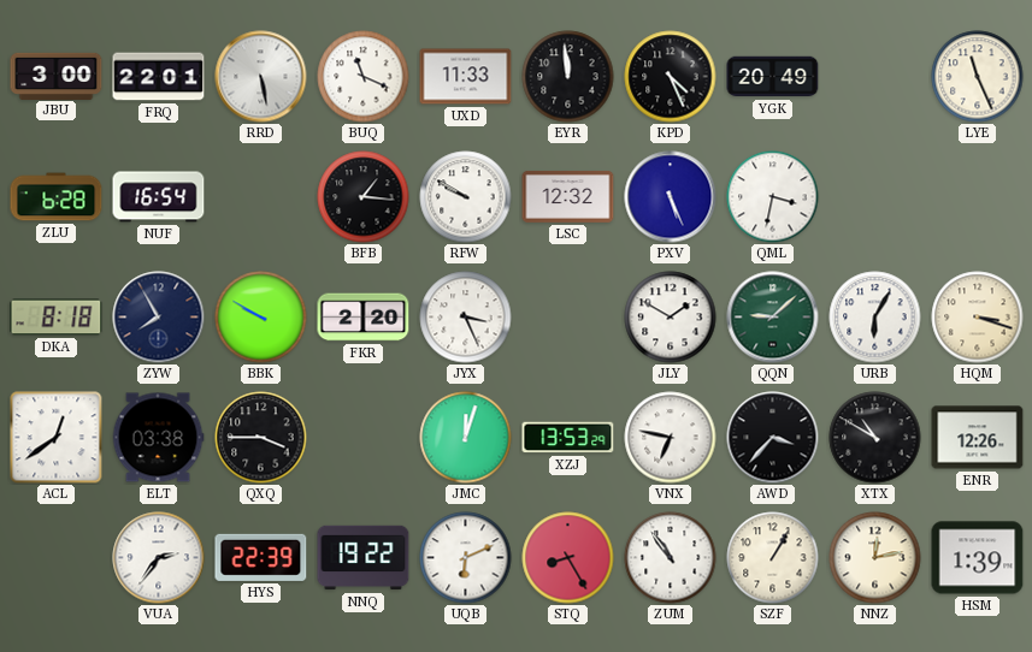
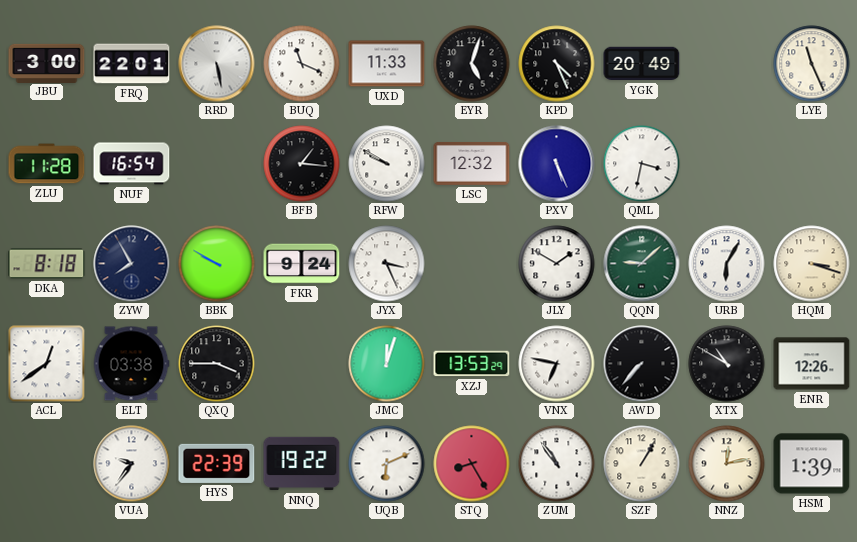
EYR: 11:59 -> 5:03 (472, 64)
ZLU: 6:28 -> 11:28 (47, 164)
FKR: 2:20 -> 9:24 (302, 264)
AWD: 3:37 -> 7:37 (642, 364)
VUA: 2:36 -> 9:36 (132, 464)
